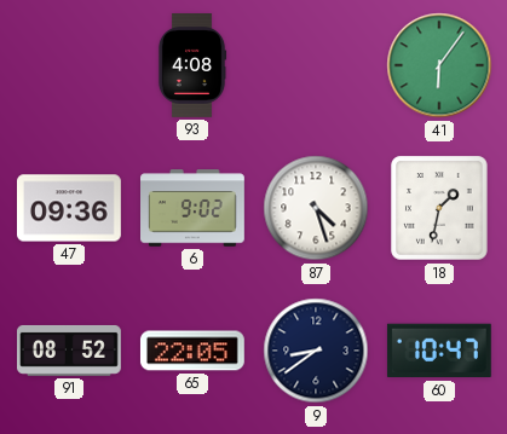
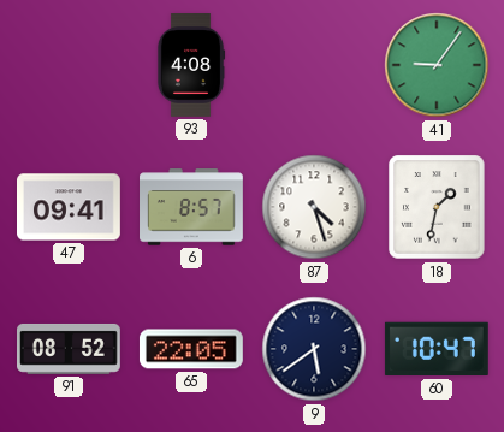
41: 6:06 -> 9:06 (437, 65)
47: 09:36 -> 09:41 (70, 207)
6: 9:02 -> 8:57 (192, 207)
9: 8:39 -> 5:39 (314, 349)
